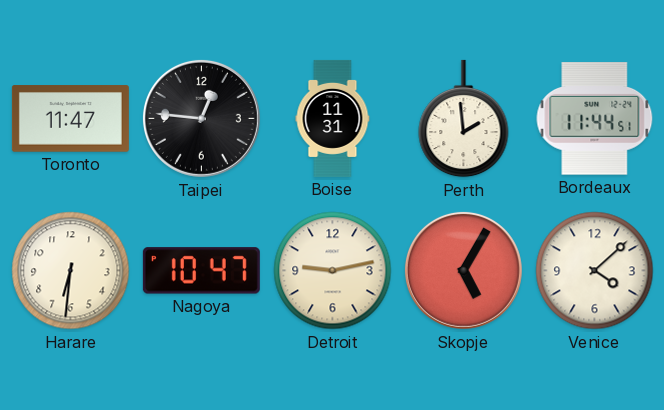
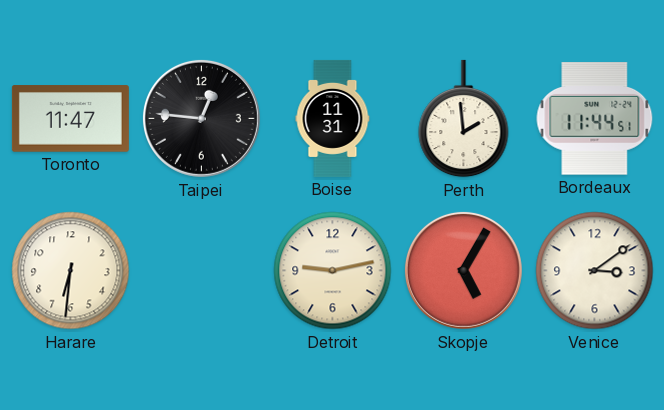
Nagoya: 10:47 -> none (201, 271)
Venice: 4:08 -> 3:09 (595, 271)
